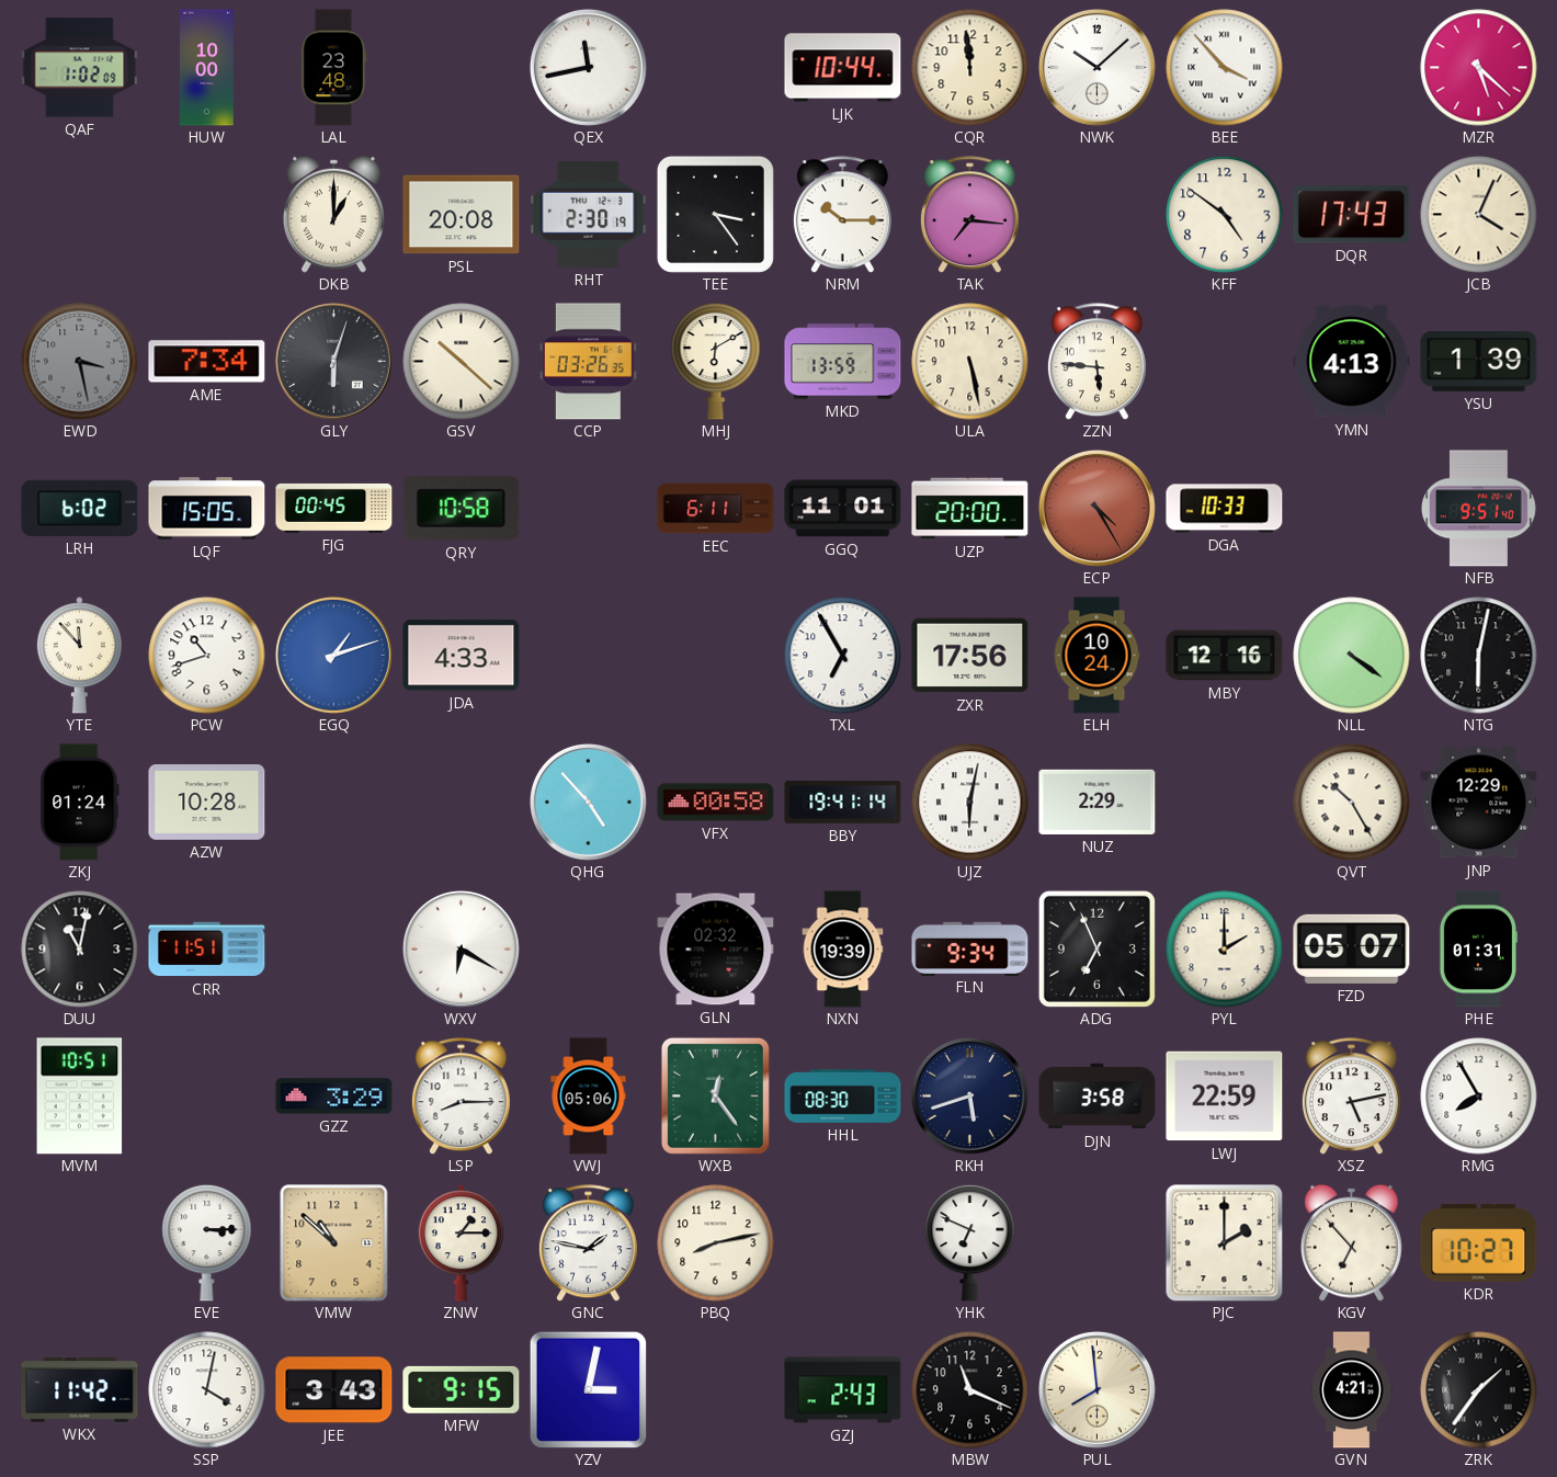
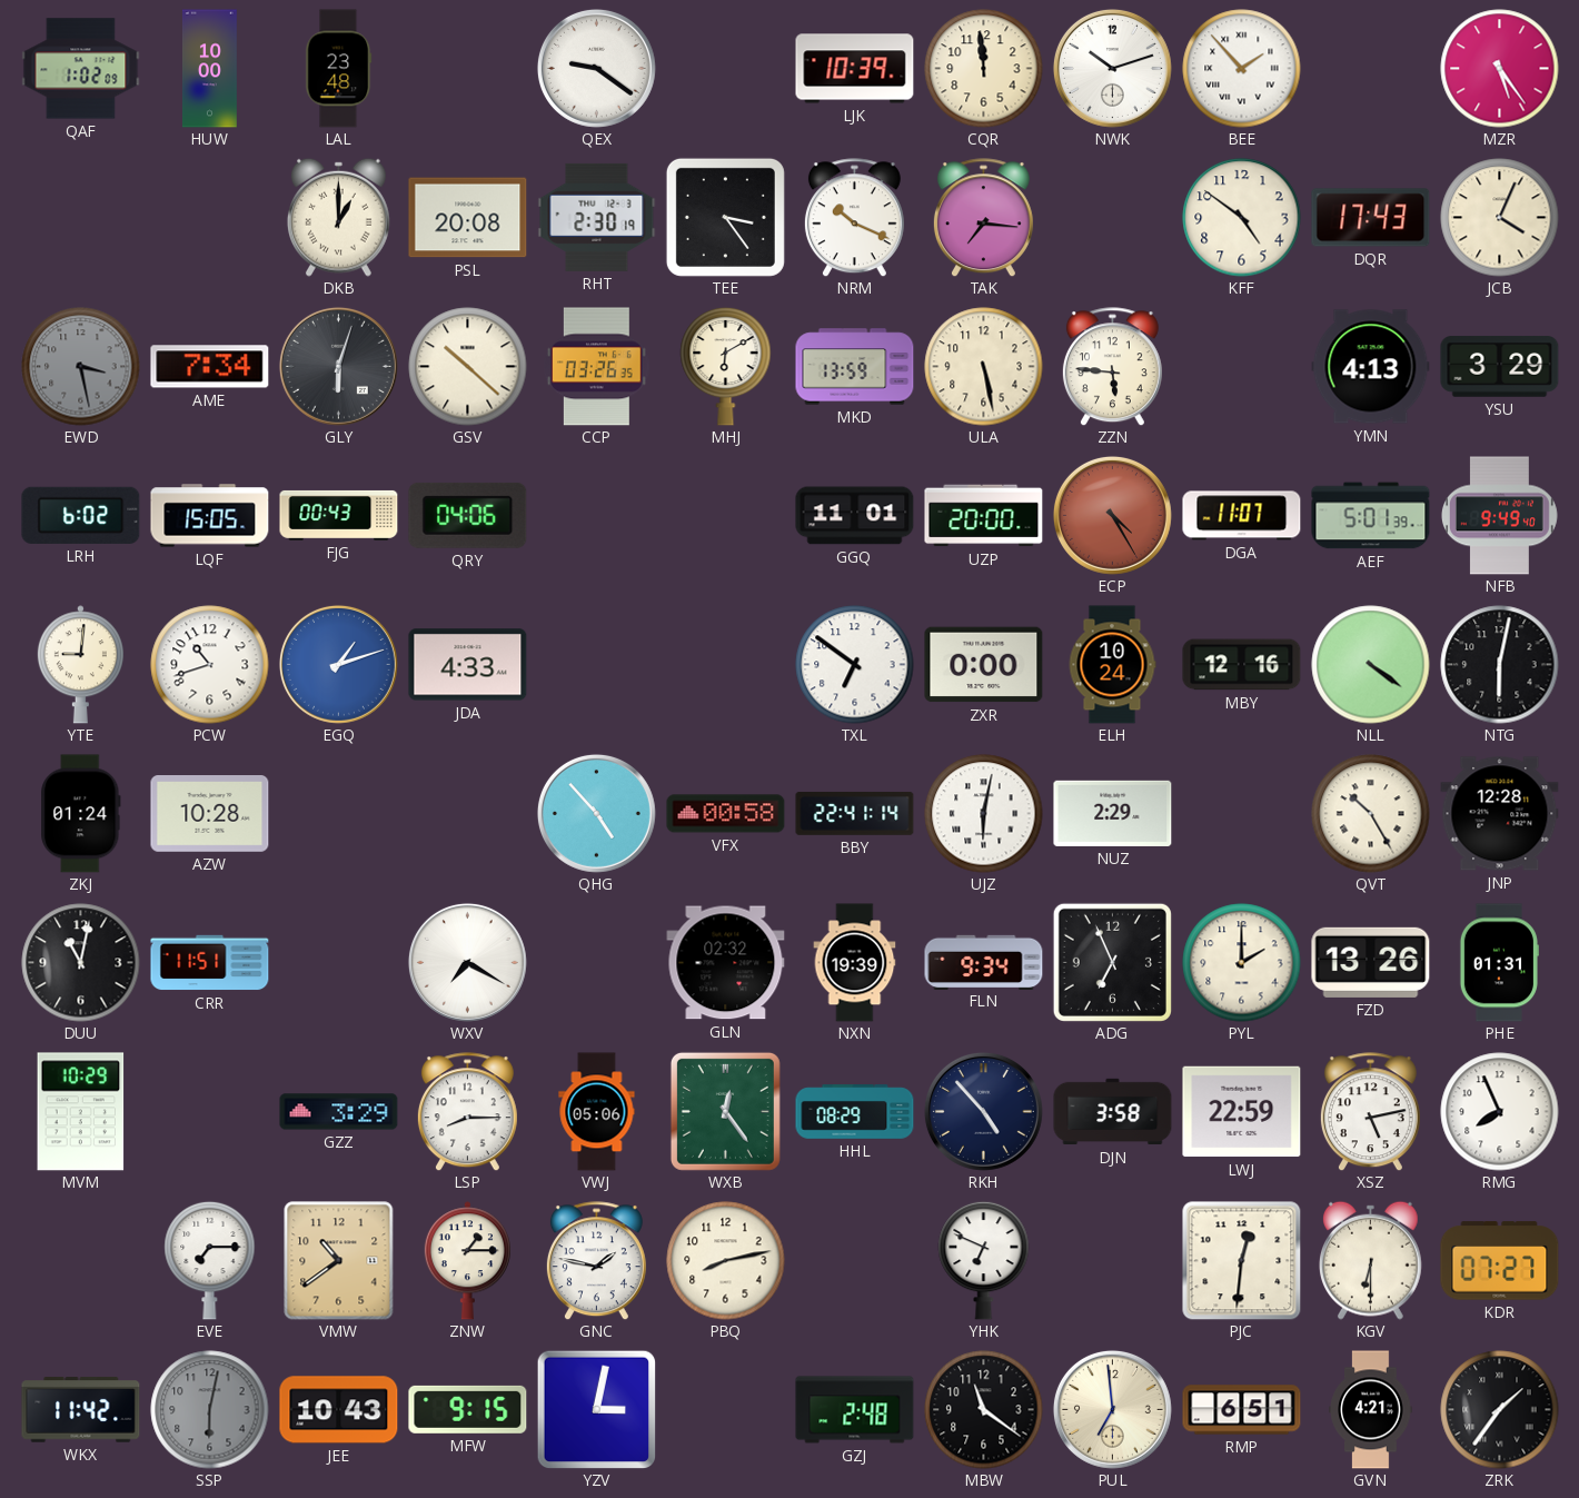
QEX: 11:43 -> 9:21 (596, 68)
LJK: 10:44 -> 10:39 (855, 69)
NWK: 10:08 -> 10:12 (1112, 68)
BEE: 3:53 -> 1:53 (1242, 69)
MZR: 5:22 -> 5:24 (1500, 69)
NRM: 10:15 -> 10:19 (854, 218)
YSU: 1:39 -> 3:29 (1500, 367)
FJG: 00:45 -> 00:43 (339, 515)
QRY: 10:58 -> 04:06 (468, 515)
EEC: 6:11 -> none (716, 509)
DGA: 10:33 -> 11:07 (1242, 516)
AEF: none -> 5:01 (1371, 516)
NFB: 9:51 -> 9:49 (1499, 516)
YTE: 11:53 -> 9:01 (80, 665)
TXL: 6:55 -> 6:51 (855, 665)
ZXR: 17:56 -> 0:00 (984, 665)
BBY: 19:41 -> 22:41 (855, 813)
JNP: 12:29 -> 12:28 (1500, 814)
WXV: 6:20 -> 7:20 (467, 962)
FZD: 05:07 -> 13:26 (1371, 962)
MVM: 10:51 -> 10:29 (81, 1112)
HHL: 08:30 -> 08:29 (855, 1112)
RKH: 5:42 -> 4:53 (983, 1111)
RMG: 7:55 -> 7:56 (1500, 1112)
EVE: 3:15 -> 7:15 (210, 1260)
VMW: 10:52 -> 10:39 (339, 1261)
PJC: 2:00 -> 12:31 (1242, 1261)
KGV: 6:53 -> 6:30 (1370, 1260)
KDR: 10:27 -> 07:27 (1500, 1261)
SSP: 4:02 -> 6:02 (210, 1410)
SSP dial: white -> grey (210, 1410)
JEE: 3:43 -> 10:43 (339, 1410)
GZJ: 2:43 -> 2:48 (855, 1410)
MBW: 11:19 -> 11:21 (984, 1410)
PUL: 7:59 -> 6:59 (1112, 1409)
RMP: none -> 6:51 (1242, 1410)
